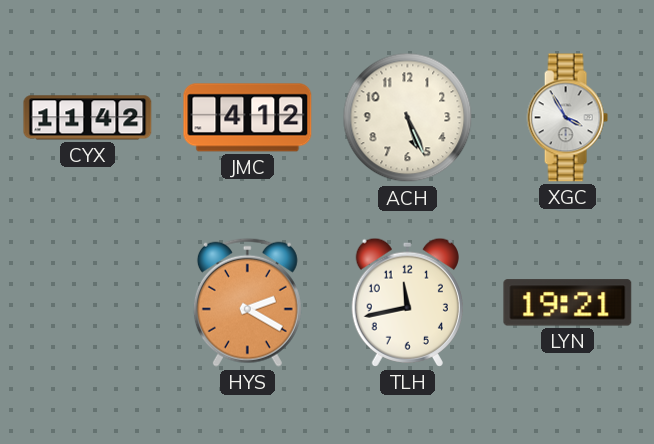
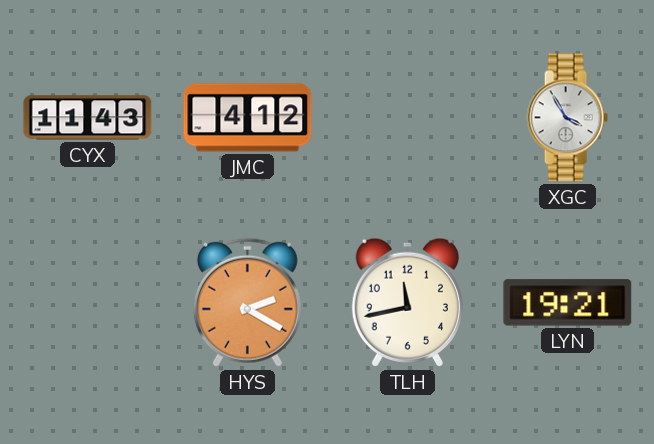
CYX: 11:42 -> 11:43 (88, 118)
ACH: 5:26 -> none (408, 118)
